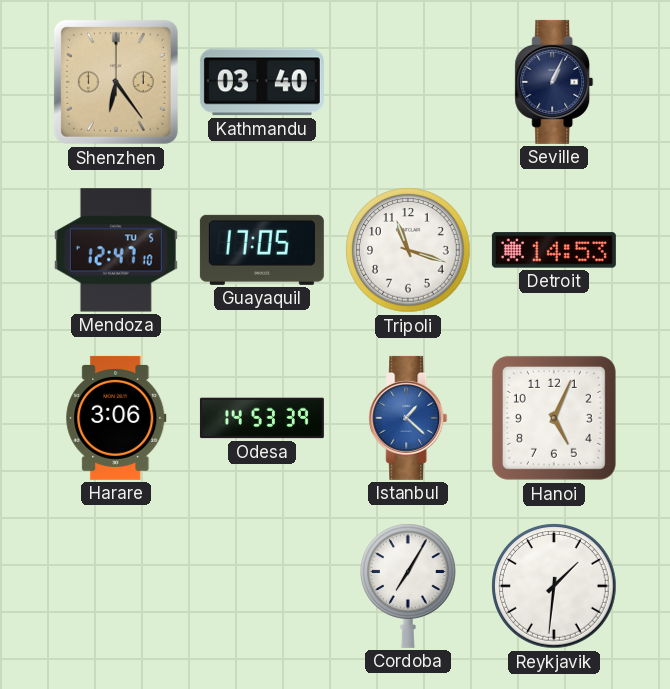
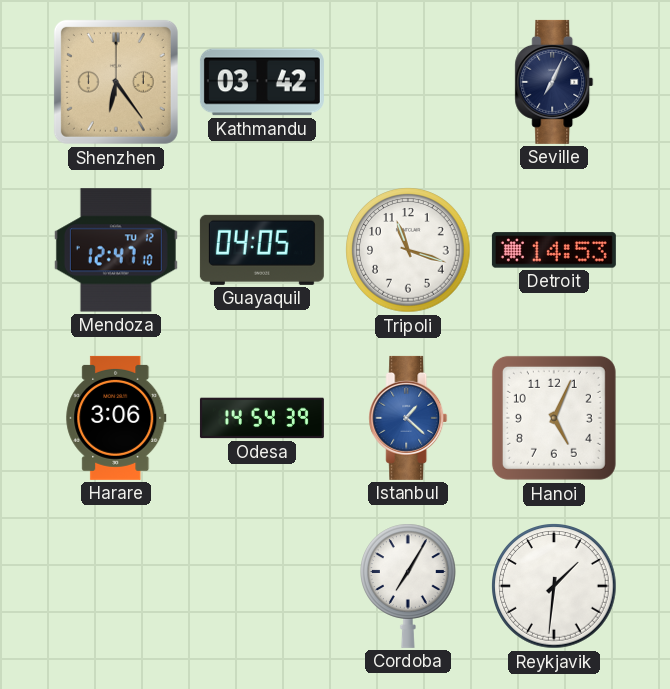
Kathmandu: 03:40 -> 03:42 (262, 82)
Seville: 1:04 -> 7:04 (554, 82)
Mendoza date: TU 5 -> TU 12 (116, 250)
Guayaquil: 17:05 -> 04:05 (262, 250)
Odesa: 14:53 -> 14:54 (262, 418)
